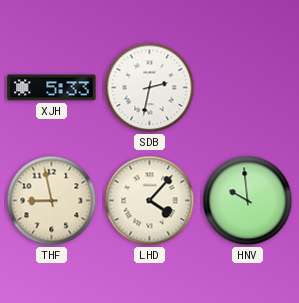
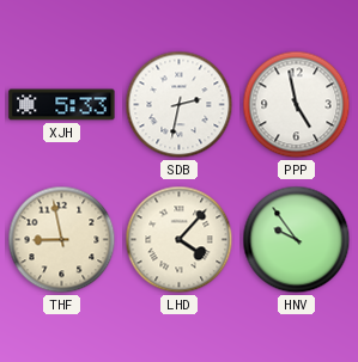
PPP: none -> 4:58 (297, 105)
HNV: 9:59 -> 9:54 (297, 240)
